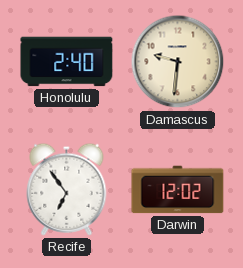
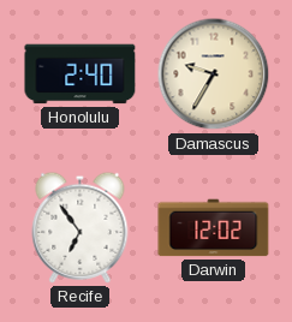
Damascus: 9:31 -> 9:35 (214, 74)
